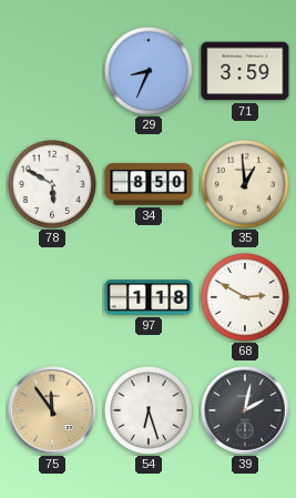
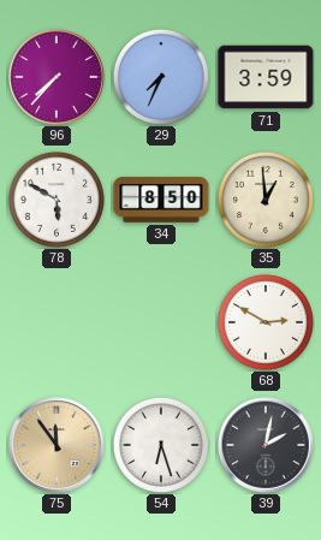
96: none -> 7:37 (57, 77)
29: 8:34 -> 7:34 (161, 77)
97: 1:18 -> none (149, 297)
